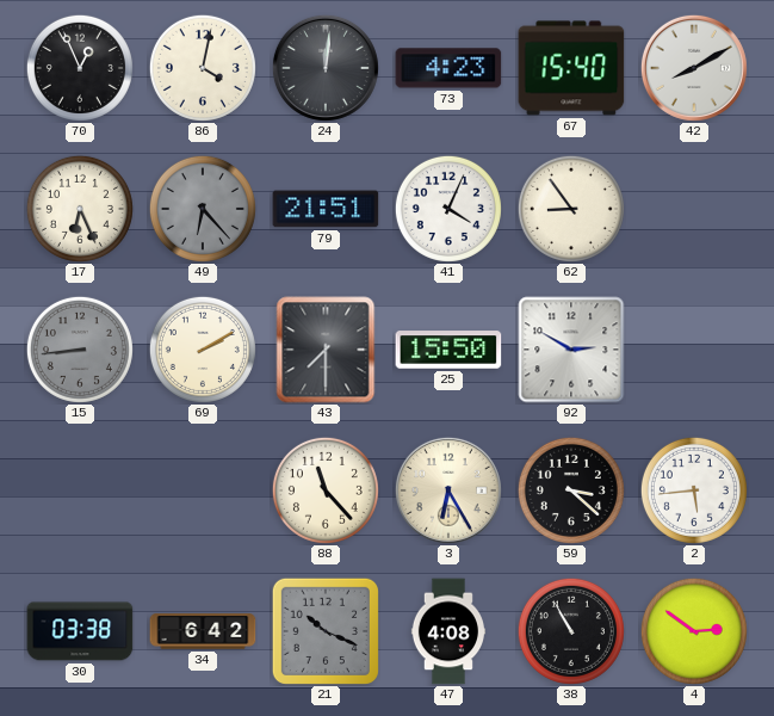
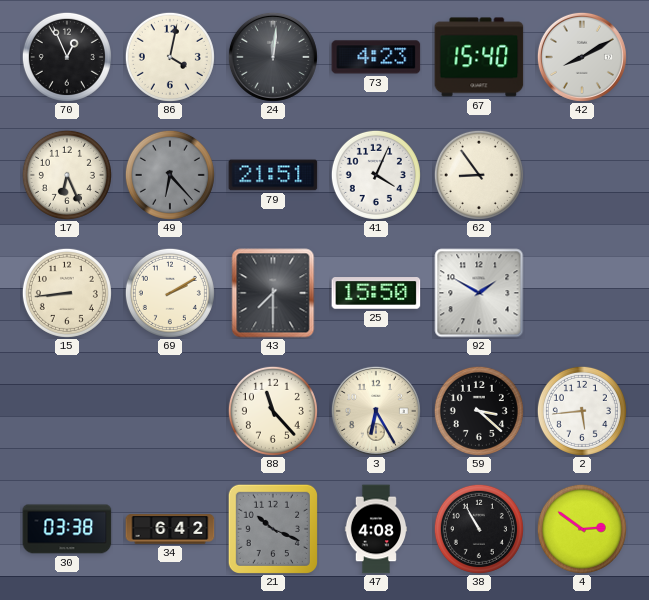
15 dial: grey -> cream (67, 293)
92: 2:50 -> 1:50 (479, 293)
